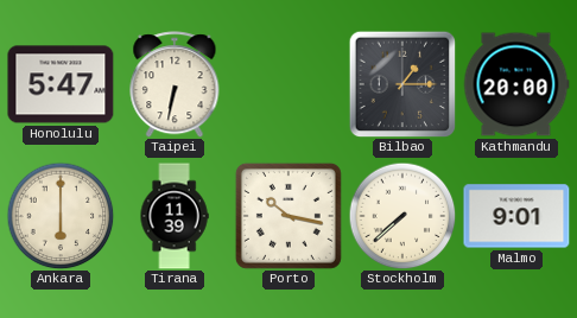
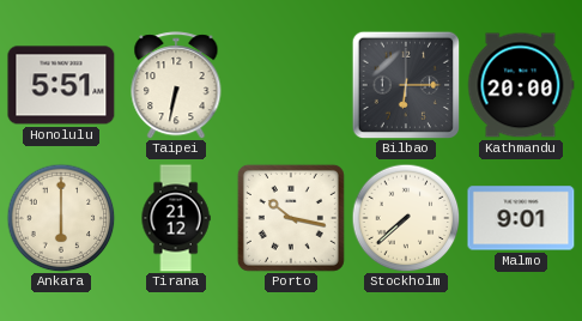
Honolulu: 5:47 -> 5:51 (61, 85)
Bilbao: 1:15 -> 6:15 (406, 85)
Tirana: 11:39 -> 21:12 (176, 218)
